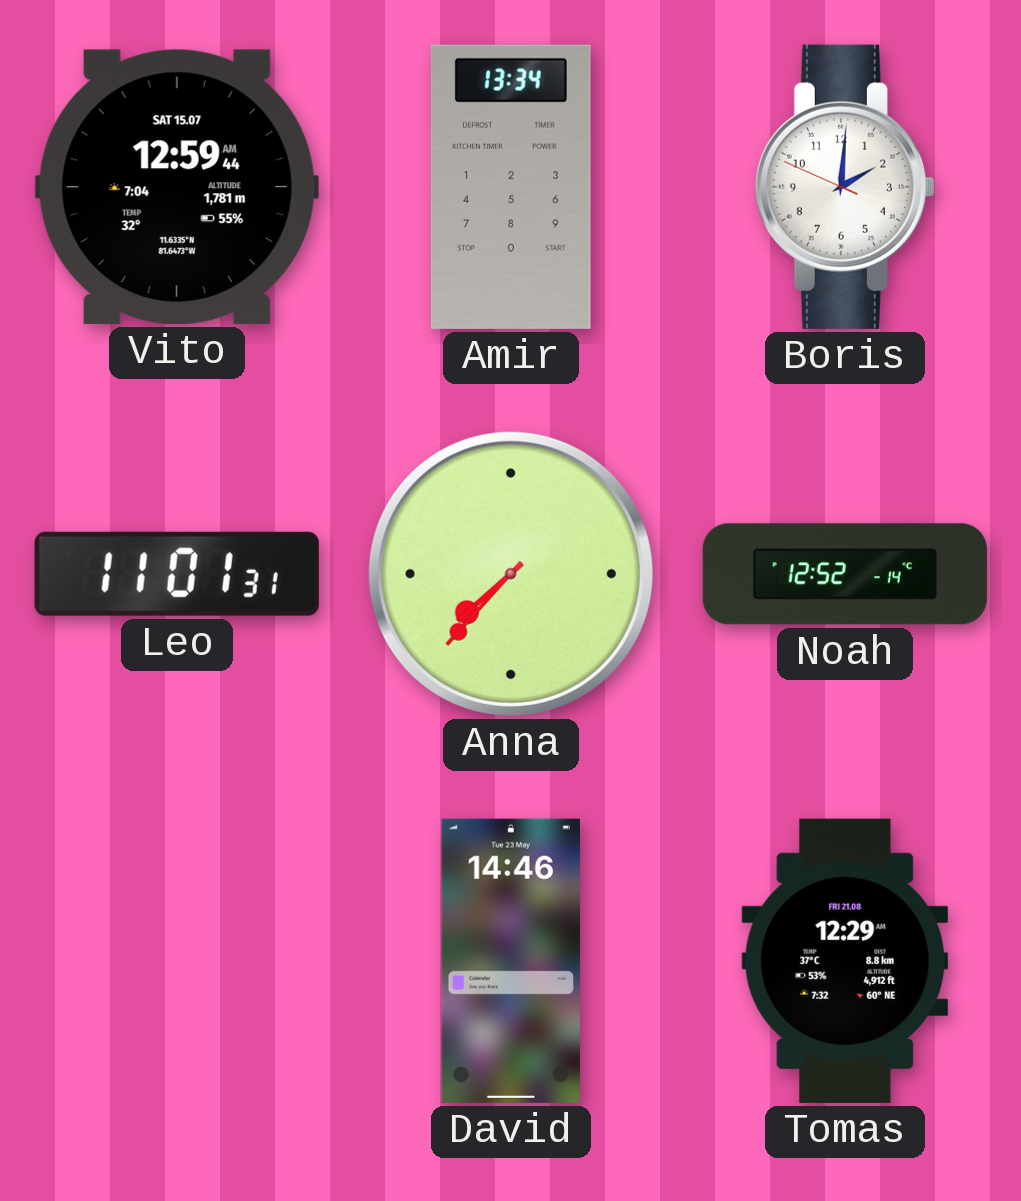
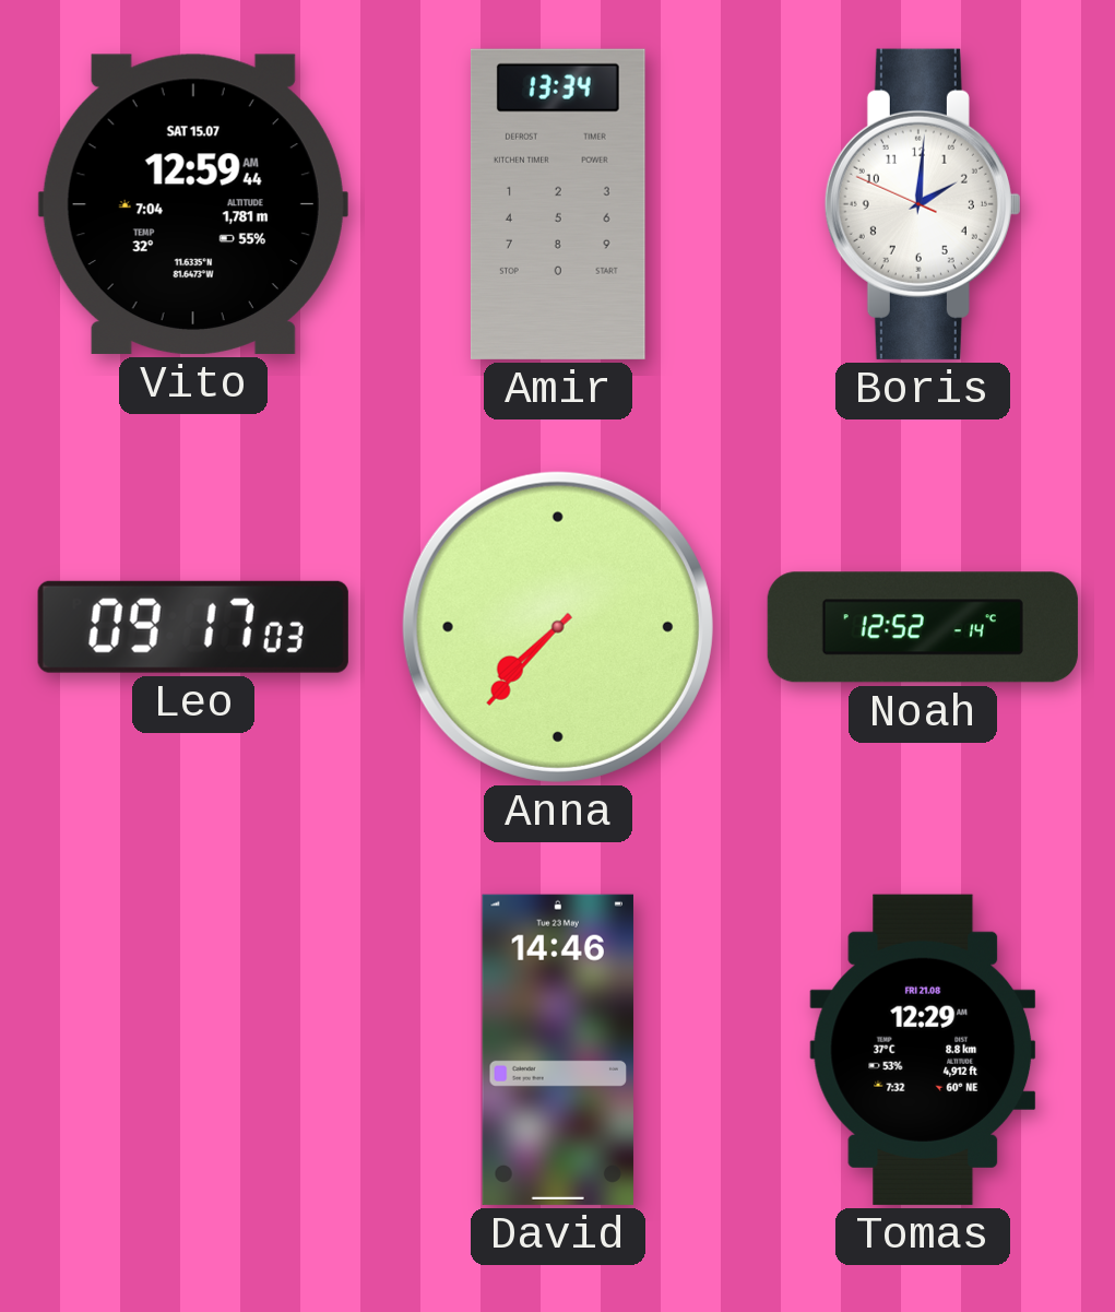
Leo: 11:01 -> 09:17 (193, 627)
